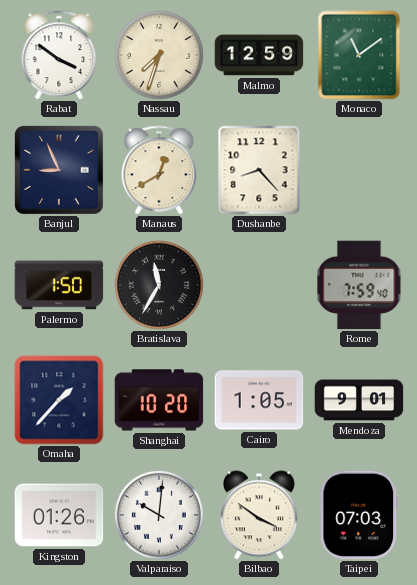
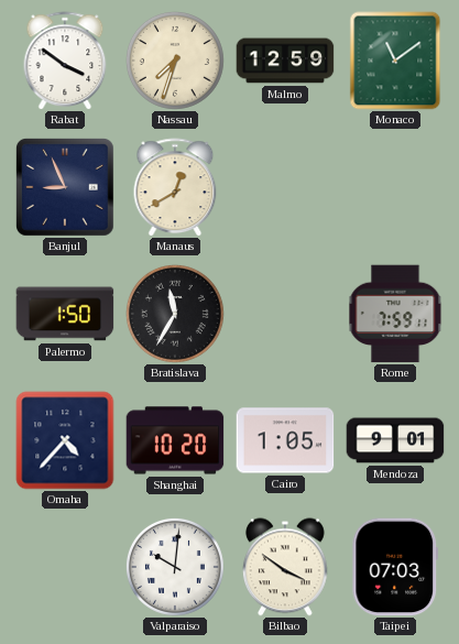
Dushanbe: 8:23 -> none (259, 170)
Rome: 7:59:40 -> 7:59:11 (395, 314)
Omaha: 1:37 -> 4:37 (65, 440)
Kingston: 01:26 -> none (59, 515)
